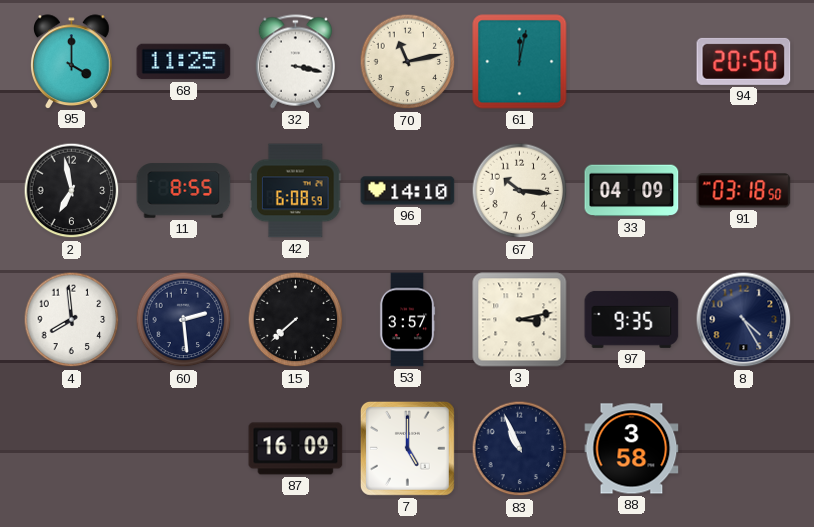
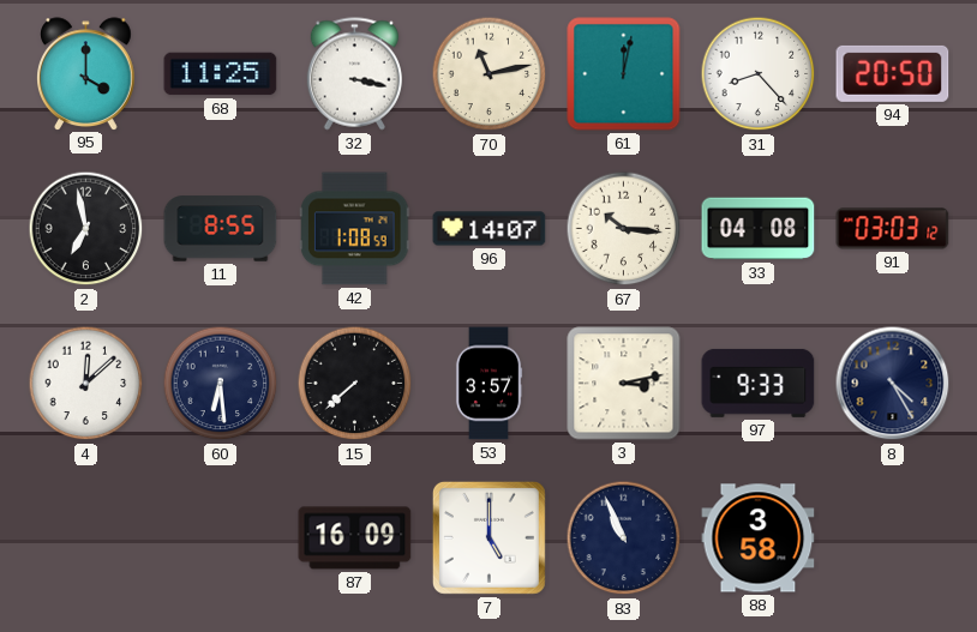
31: none -> 8:23 (759, 74)
42: 6:08 -> 1:08 (355, 229)
96: 14:10 -> 14:07 (490, 229)
33: 04:09 -> 04:08 (759, 229)
91: 03:18 -> 03:03 (893, 229)
4: 7:59 -> 12:08 (86, 384)
60: 2:29 -> 6:29 (221, 384)
97: 9:35 -> 9:33 (759, 383)
